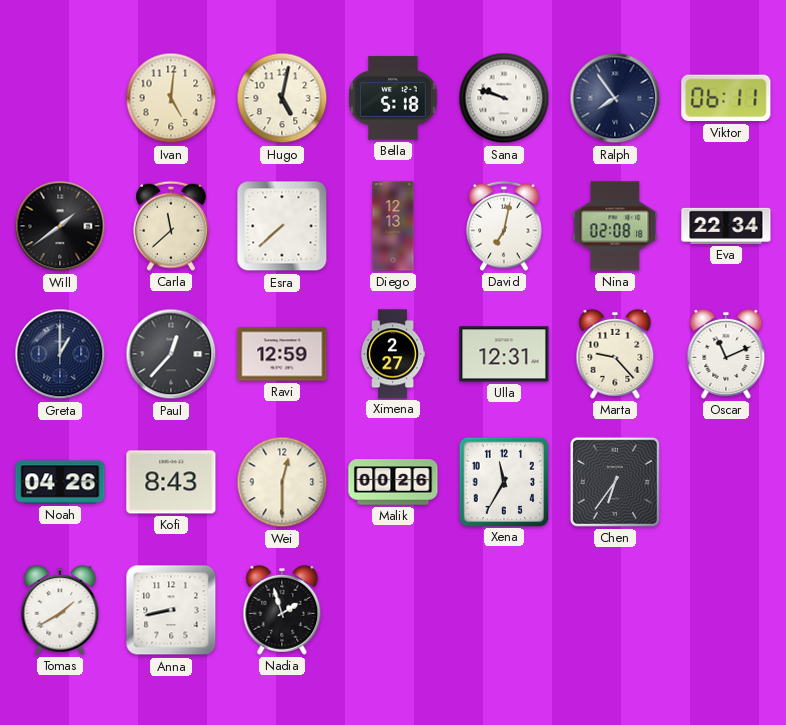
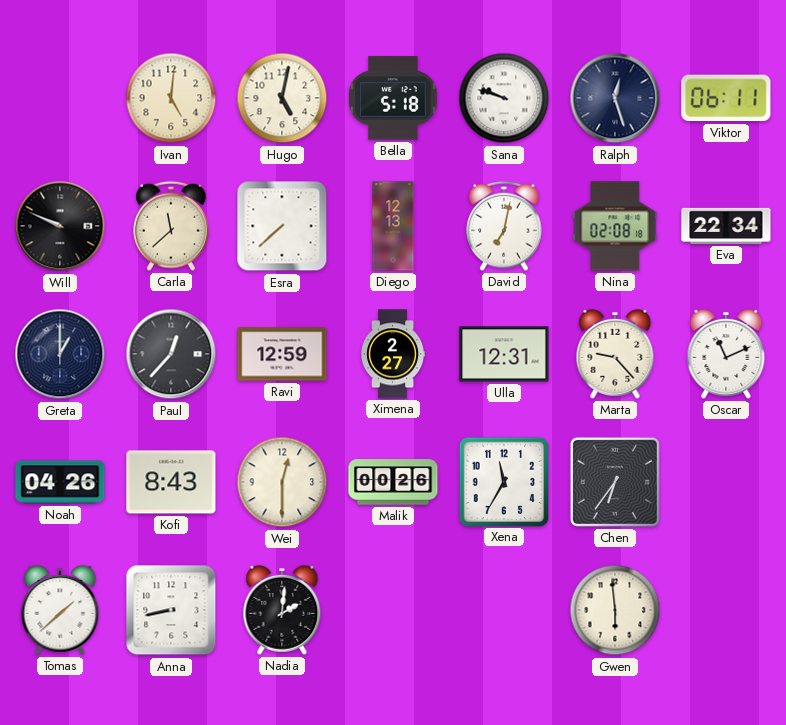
Ralph: 7:54 -> 12:27 (615, 98)
Will: 1:39 -> 9:49 (60, 226)
Tomas: 1:40 -> 1:38 (60, 610)
Nadia: 1:57 -> 2:01 (282, 610)
Gwen: none -> 5:59 (615, 610)
